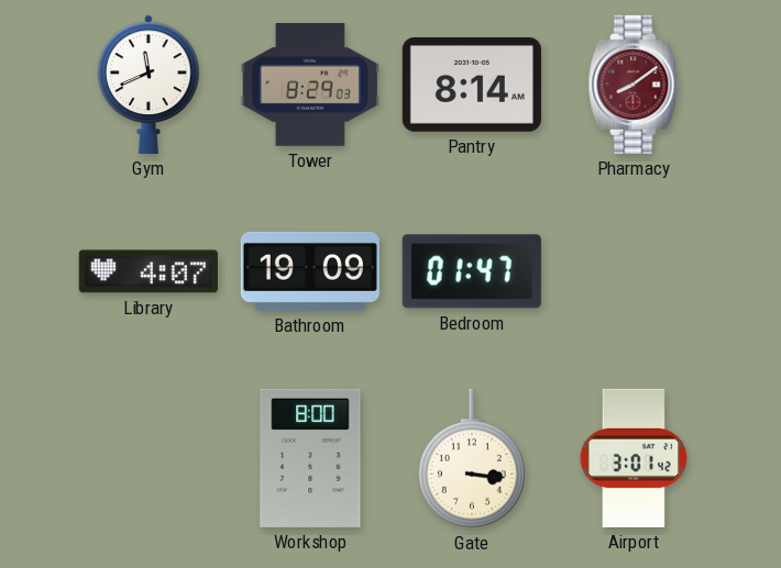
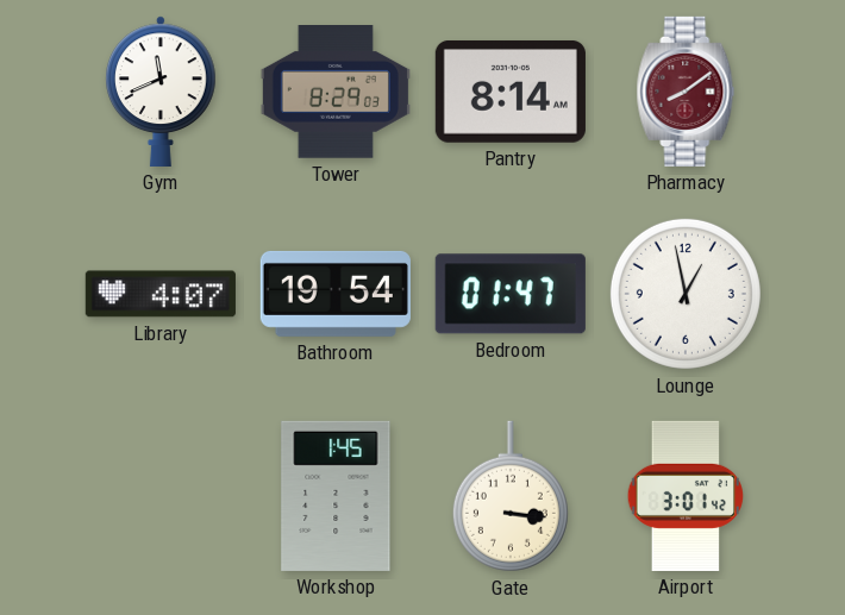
Bathroom: 19:09 -> 19:54 (336, 294)
Lounge: none -> 12:58 (686, 294)
Workshop: 8:00 -> 1:45 (336, 496)
